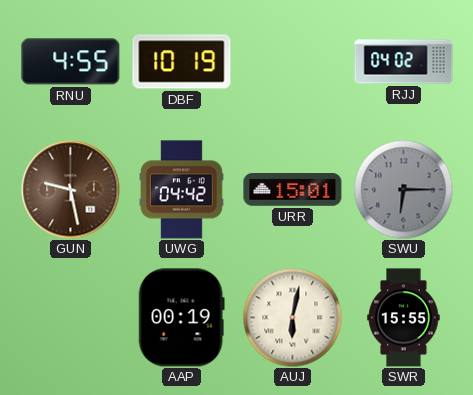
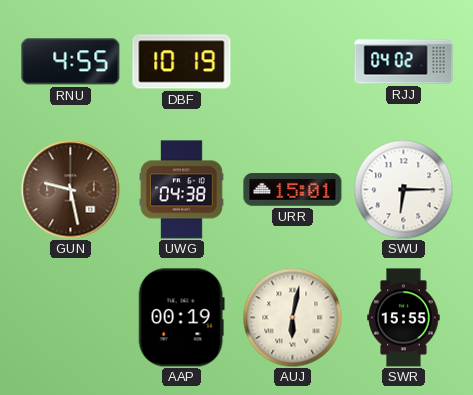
UWG: 04:42 -> 04:38 (181, 190)
SWU dial: grey -> white (404, 190)
